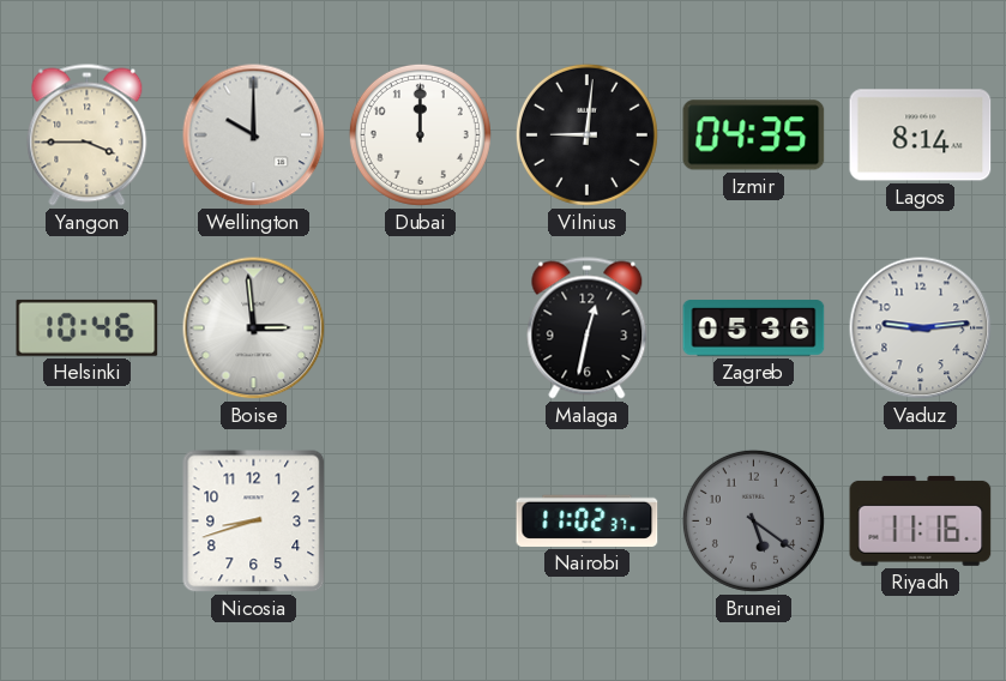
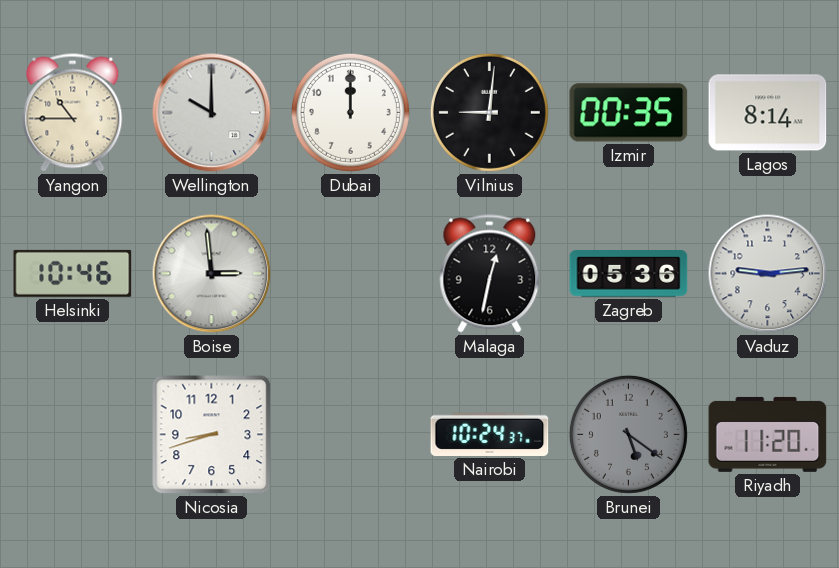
Yangon: 3:45 -> 10:45 (73, 113)
Izmir: 04:35 -> 00:35 (629, 113)
Nairobi: 11:02 -> 10:24 (490, 434)
Riyadh: 11:16 -> 11:20 (768, 434)
